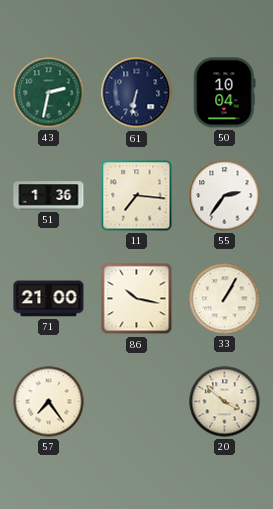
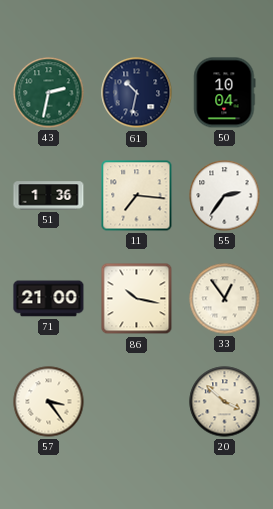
61: 6:32 -> 10:32 (137, 93)
33: 1:05 -> 12:54 (225, 299)
57: 7:24 -> 3:24 (49, 402)
